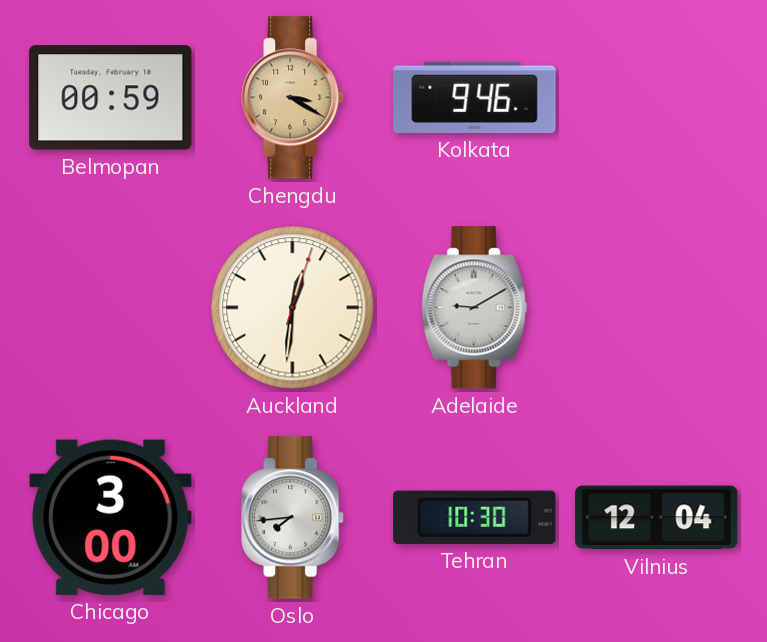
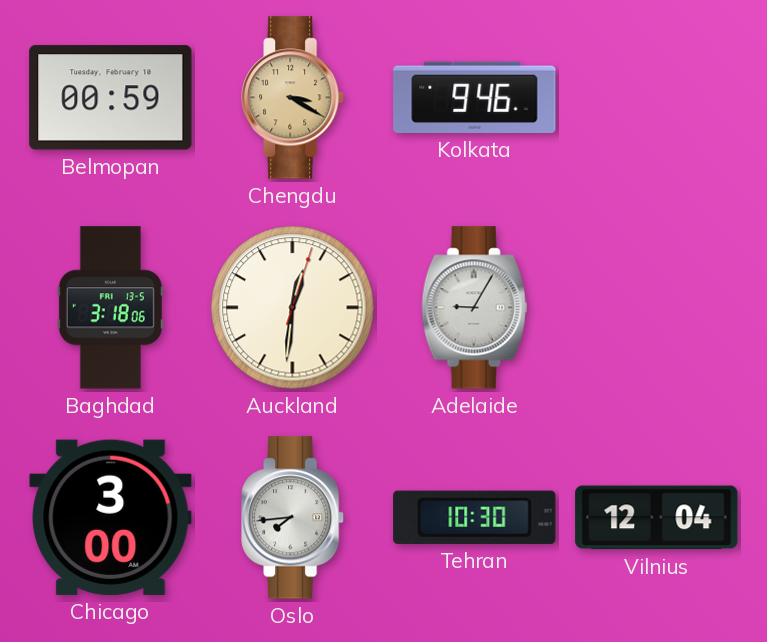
Baghdad: none -> 3:18 (110, 308)
Adelaide: 9:10 -> 9:05 (475, 308)
